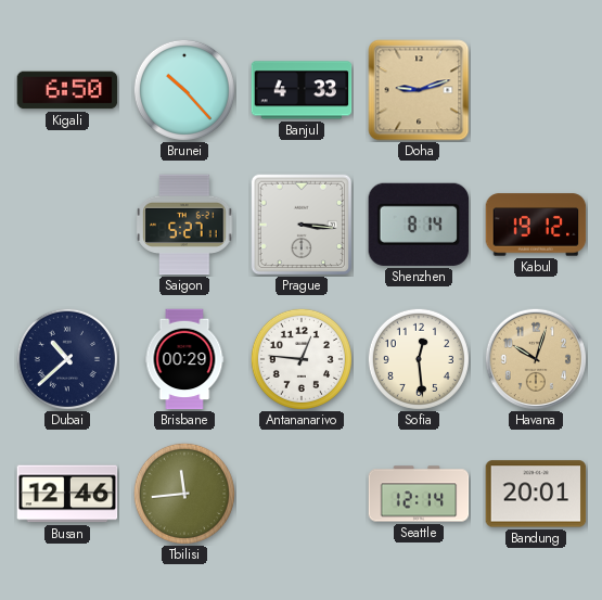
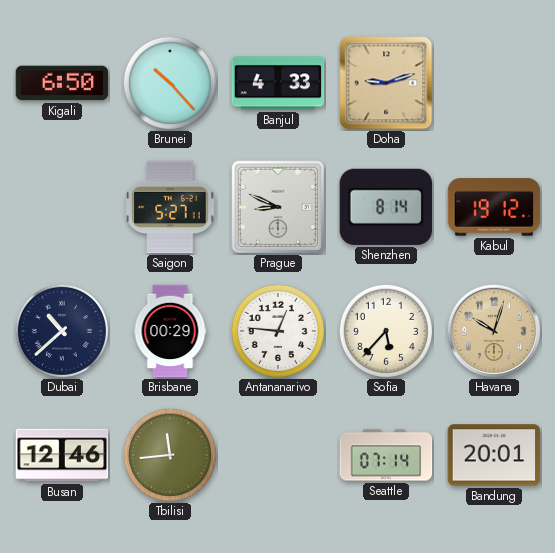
Prague: 3:16 -> 8:49 (278, 207)
Sofia: 12:29 -> 5:37 (386, 331)
Seattle: 12:14 -> 07:14 (386, 455)
